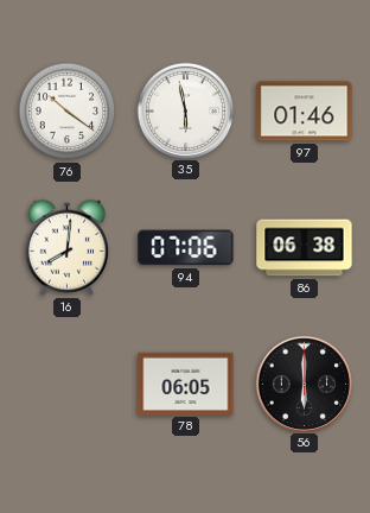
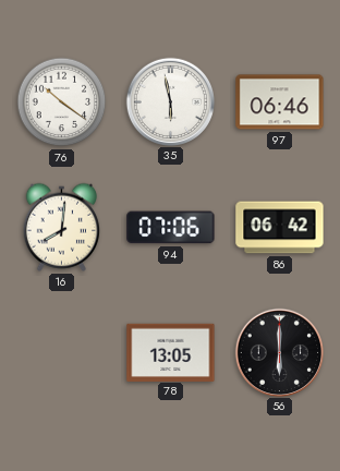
97: 01:46 -> 06:46 (280, 102)
86: 06:38 -> 06:42 (280, 228)
78: 06:05 -> 13:05 (171, 352)
